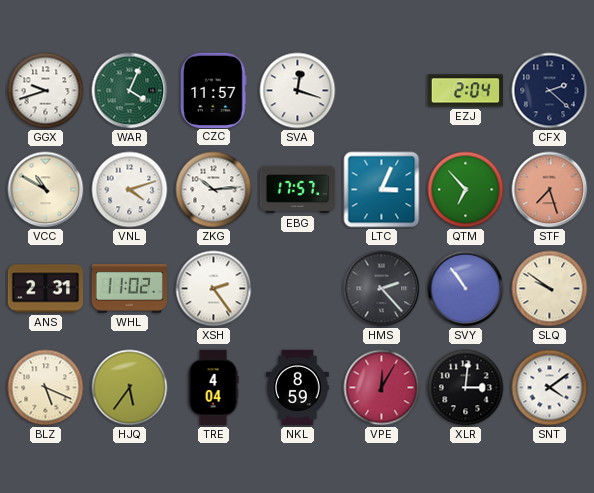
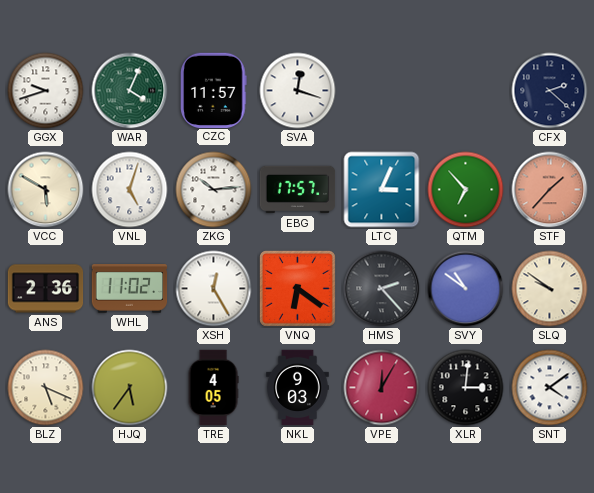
EZJ: 2:04 -> none (465, 91)
VCC: 10:50 -> 5:50 (46, 190)
VNL: 4:12 -> 5:03 (130, 190)
STF: 7:27 -> 1:37 (550, 190)
ANS: 2:31 -> 2:36 (46, 289)
XSH: 2:24 -> 12:25 (214, 289)
VNQ: none -> 6:21 (297, 288)
SVY: 10:54 -> 10:51 (466, 289)
TRE: 4:04 -> 4:05 (213, 388)
NKL: 8:59 -> 9:03 (298, 388)
